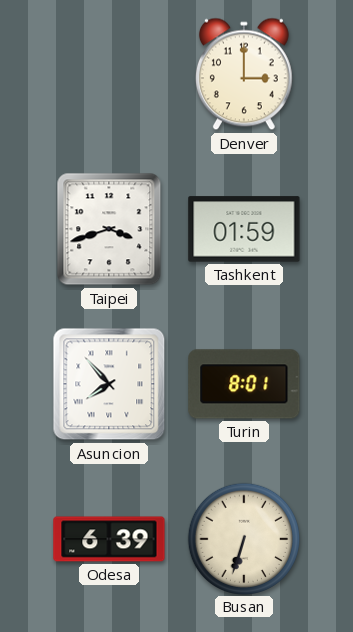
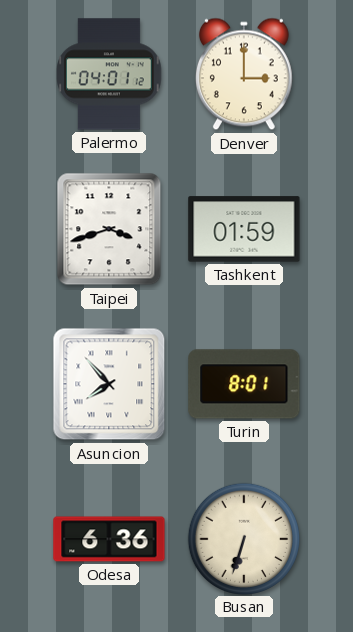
Palermo: none -> 04:01 (109, 74)
Odesa: 6:39 -> 6:36 (109, 539)
